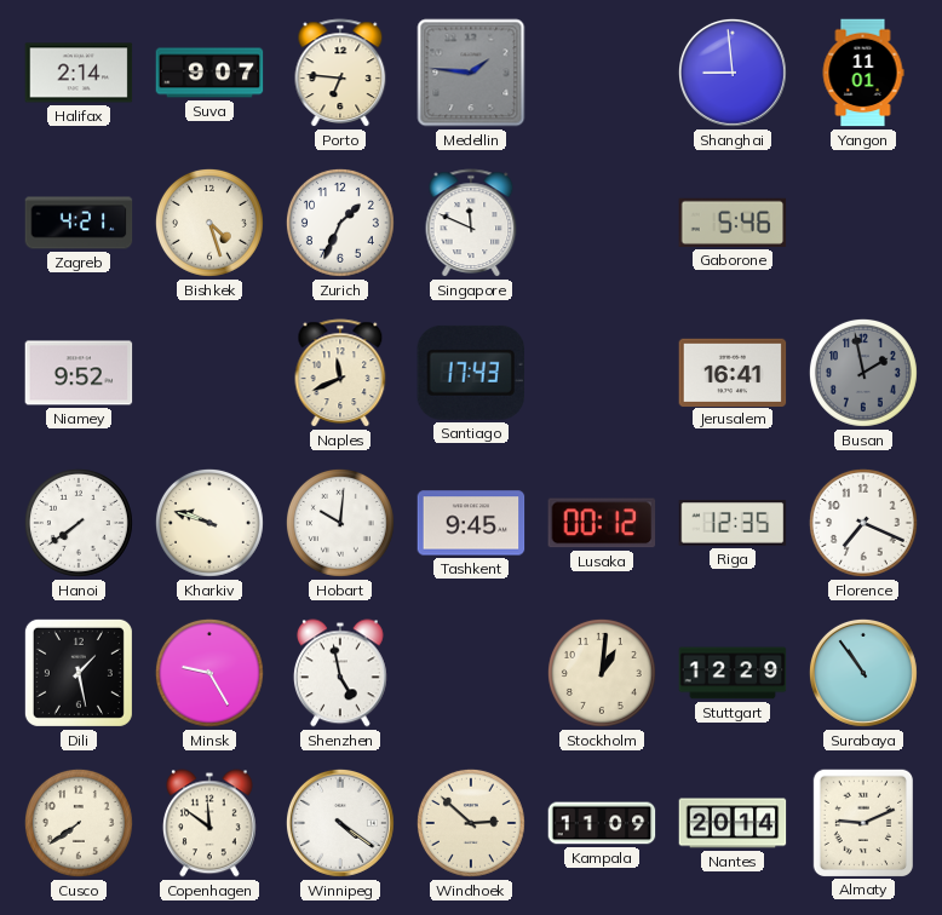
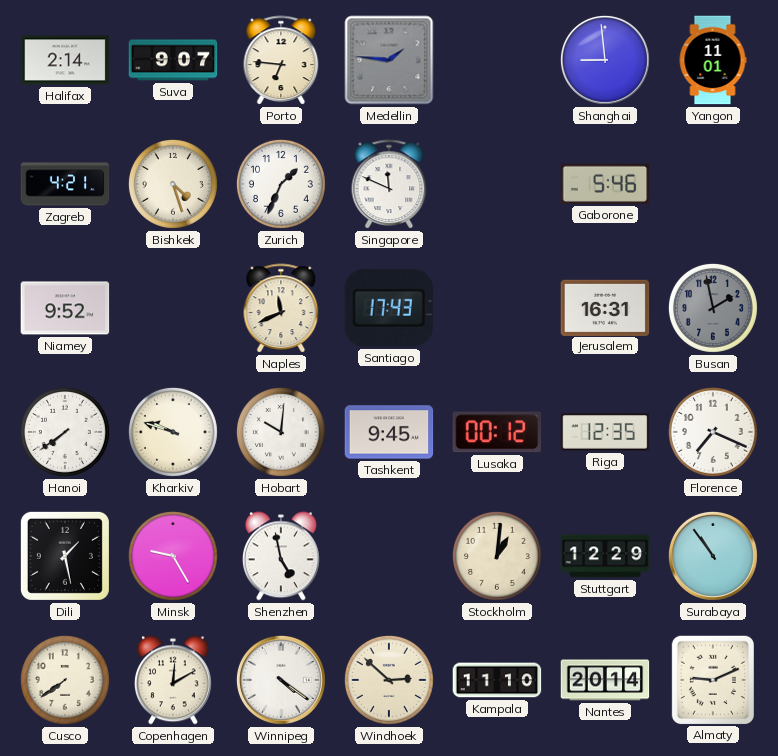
Jerusalem: 16:41 -> 16:31 (605, 307)
Copenhagen: 11:51 -> 12:10 (173, 680)
Kampala: 11:09 -> 11:10 (497, 680)
